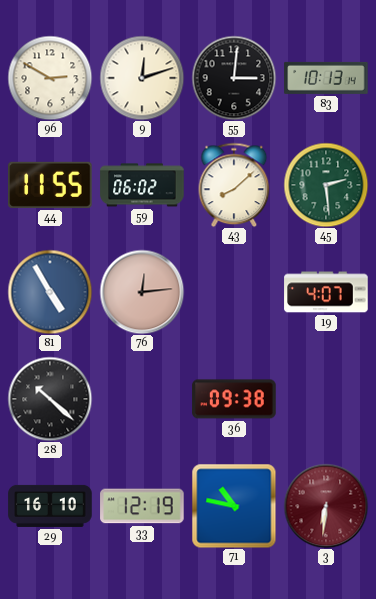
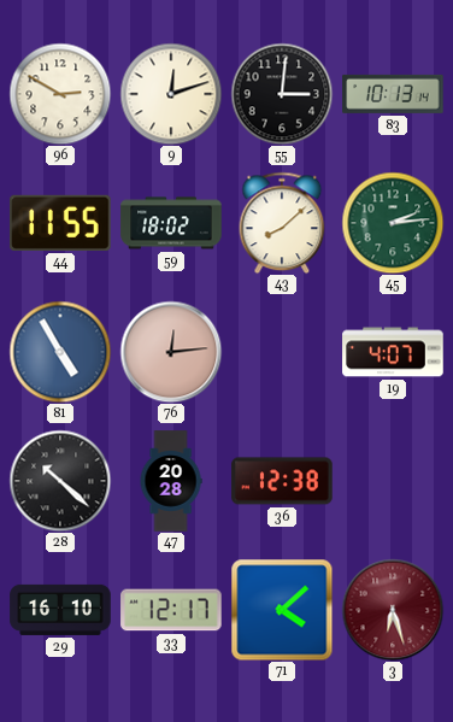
59: 06:02 -> 18:02 (171, 223)
45: 2:29 -> 2:14 (393, 223)
47: none -> 20:28 (171, 481)
36: 09:38 -> 12:38 (282, 481)
33: 12:19 -> 12:17 (171, 610)
71: 10:47 -> 4:08 (282, 610)
3: 6:31 -> 6:27 (393, 610)
